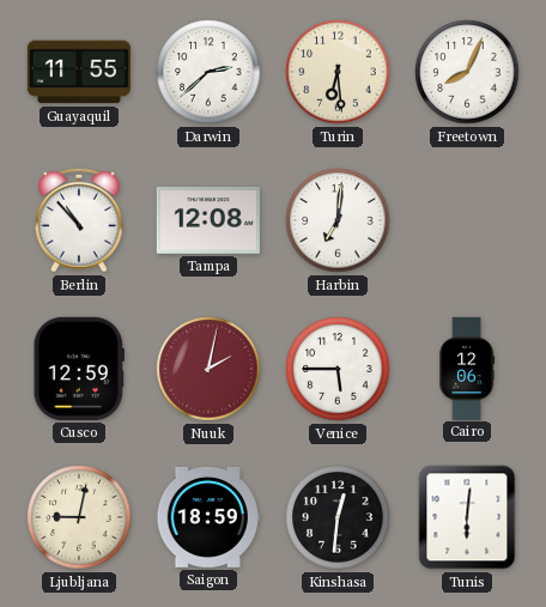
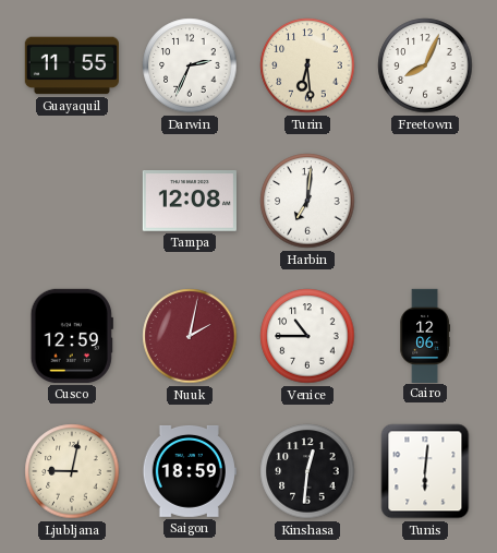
Darwin: 2:38 -> 2:34 (190, 65)
Berlin: 10:53 -> none (80, 220)
Venice: 5:45 -> 10:45 (307, 336)
